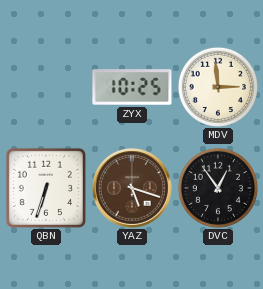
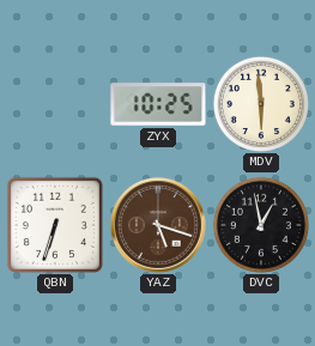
MDV: 2:59 -> 5:59 (261, 104)
DVC: 12:54 -> 12:58 (261, 225)
